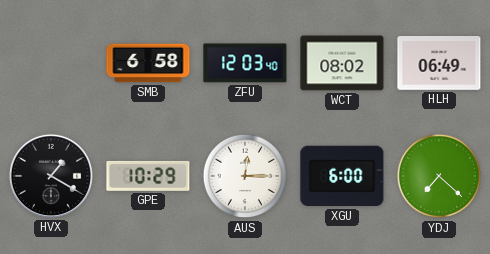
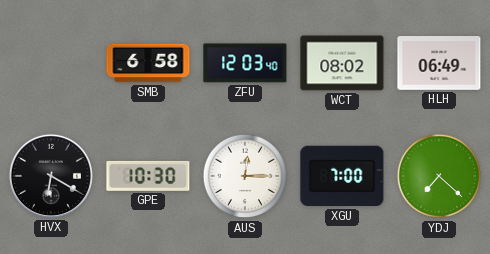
HVX: 1:20 -> 6:20 (51, 176)
GPE: 10:29 -> 10:30 (148, 176)
XGU: 6:00 -> 7:00 (342, 176)
